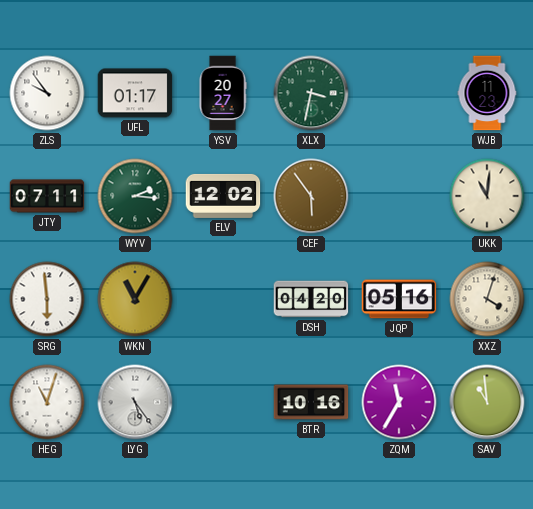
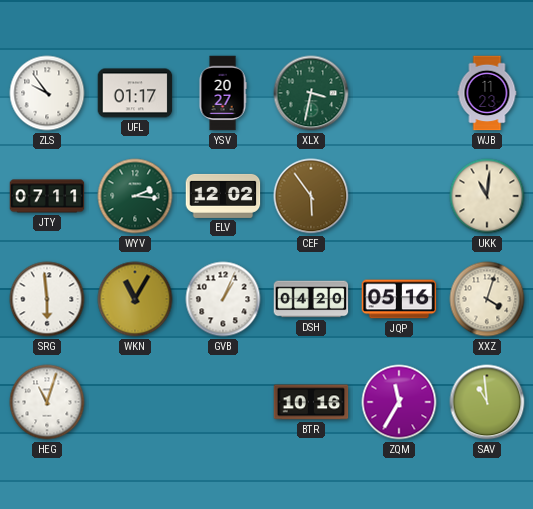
GVB: none -> 1:04 (223, 299)
LYG: 5:24 -> none (135, 402)
